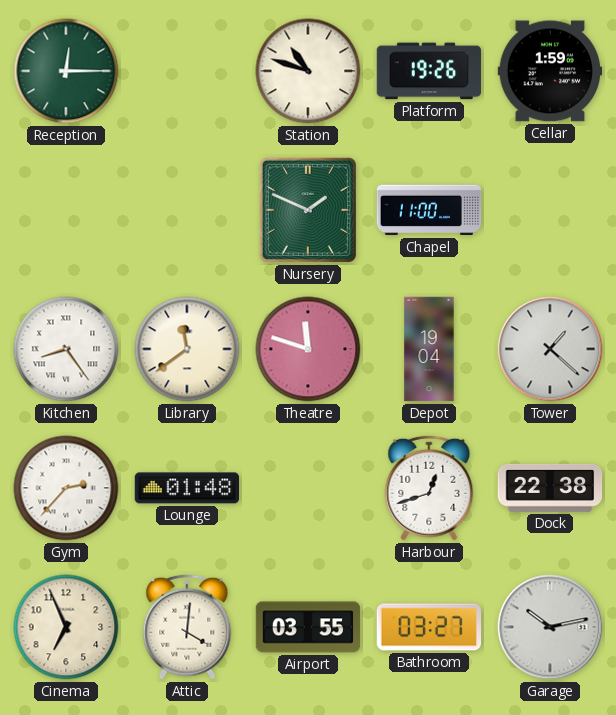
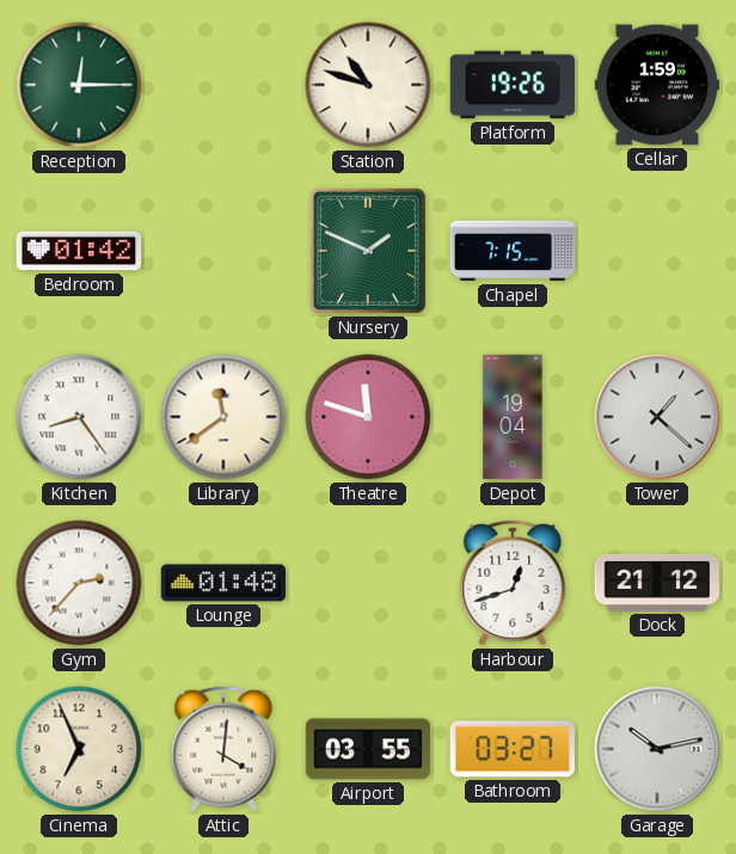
Bedroom: none -> 01:42 (79, 251)
Chapel: 11:00 -> 7:15 (513, 251)
Dock: 22:38 -> 21:12 (657, 583)
